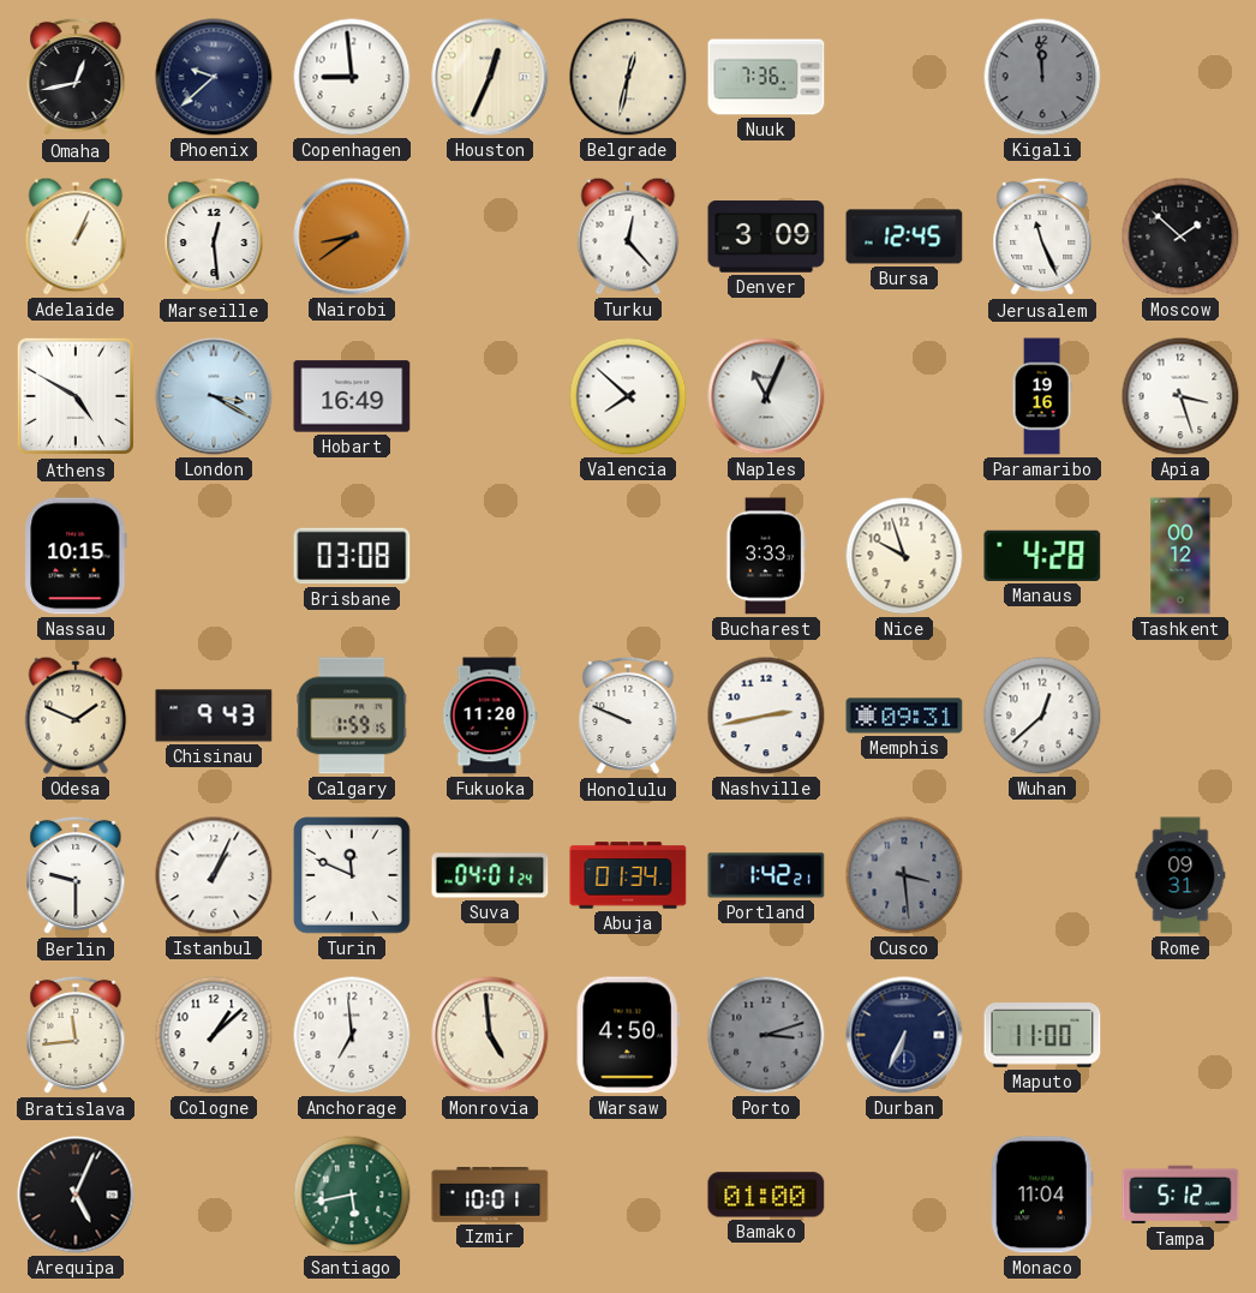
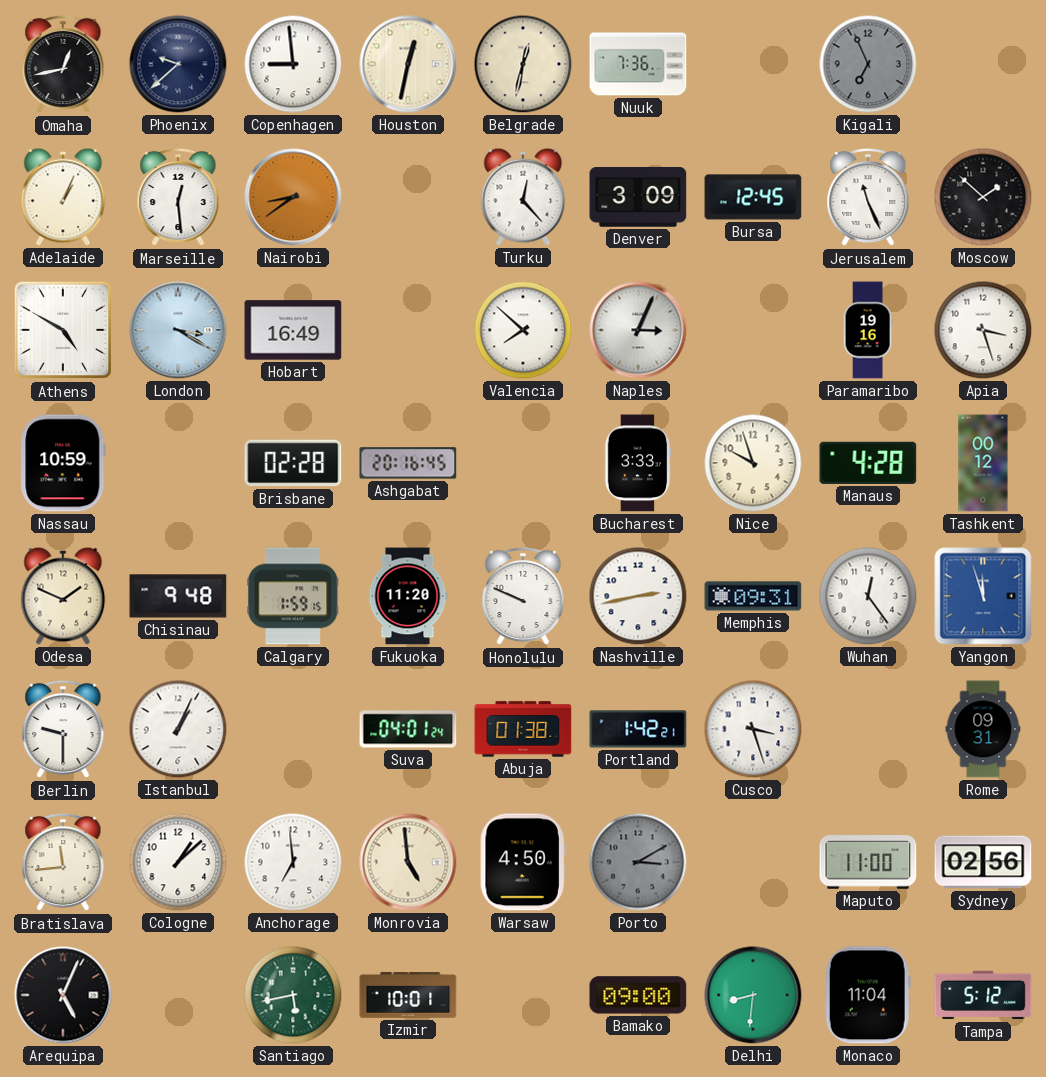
Houston: 12:34 -> 12:32 (408, 64)
Kigali: 11:59 -> 6:56 (868, 64)
Naples: 11:04 -> 3:04 (638, 330)
Nassau: 10:15 -> 10:59 (63, 463)
Brisbane: 03:08 -> 02:28 (293, 463)
Ashgabat: none -> 20:16 (408, 463)
Chisinau: 9:43 -> 9:48 (178, 596)
Wuhan: 12:38 -> 12:24 (868, 596)
Yangon: none -> 11:57 (983, 596)
Turin: 11:49 -> none (352, 875)
Abuja: 01:34 -> 01:38 (523, 729)
Cusco: 3:29 -> 3:27 (753, 729)
Cusco dial: grey -> white (753, 729)
Porto: 3:12 -> 3:10 (638, 862)
Durban: 6:34 -> none (904, 1035)
Sydney: none -> 02:56 (983, 862)
Bamako: 01:00 -> 09:00 (638, 995)
Delhi: none -> 8:31 (753, 995)
